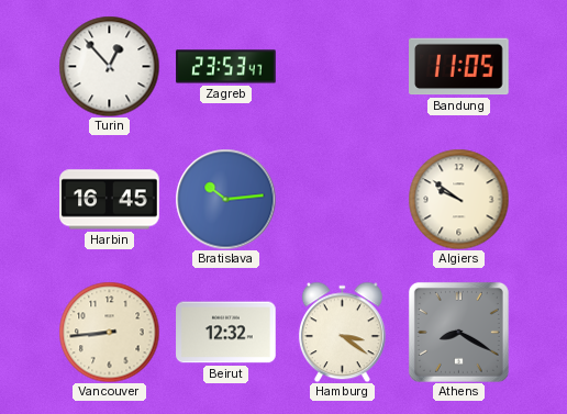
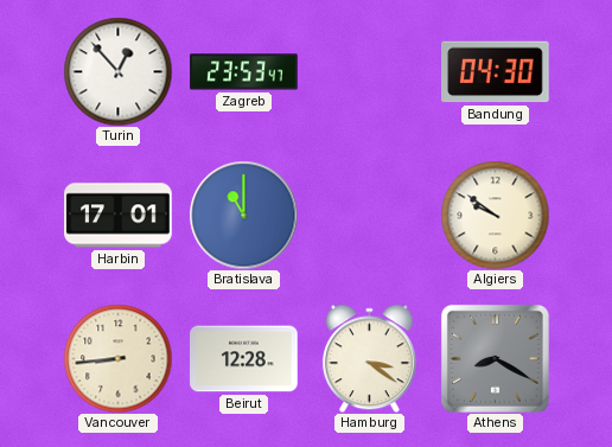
Bandung: 11:05 -> 04:30 (496, 72)
Harbin: 16:45 -> 17:01 (119, 216)
Bratislava: 10:14 -> 11:00 (243, 215)
Beirut: 12:32 -> 12:28 (244, 359)
